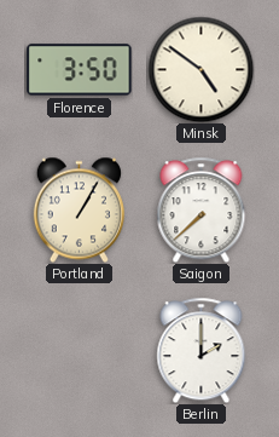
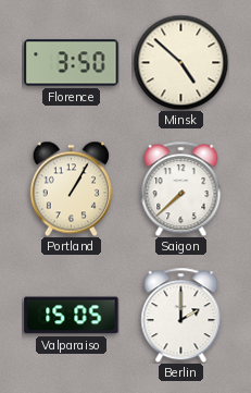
Minsk: 4:51 -> 4:52 (180, 62)
Valparaiso: none -> 15:05 (72, 316)
